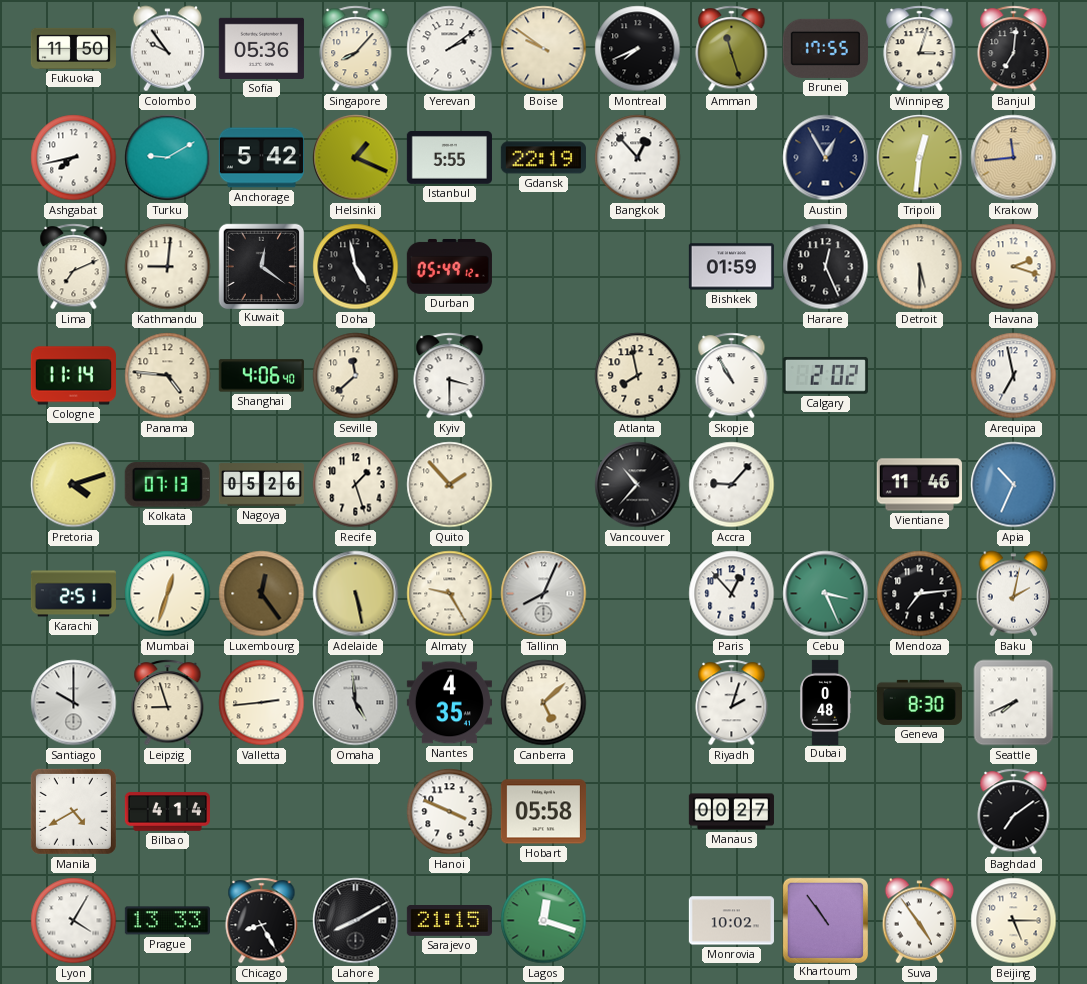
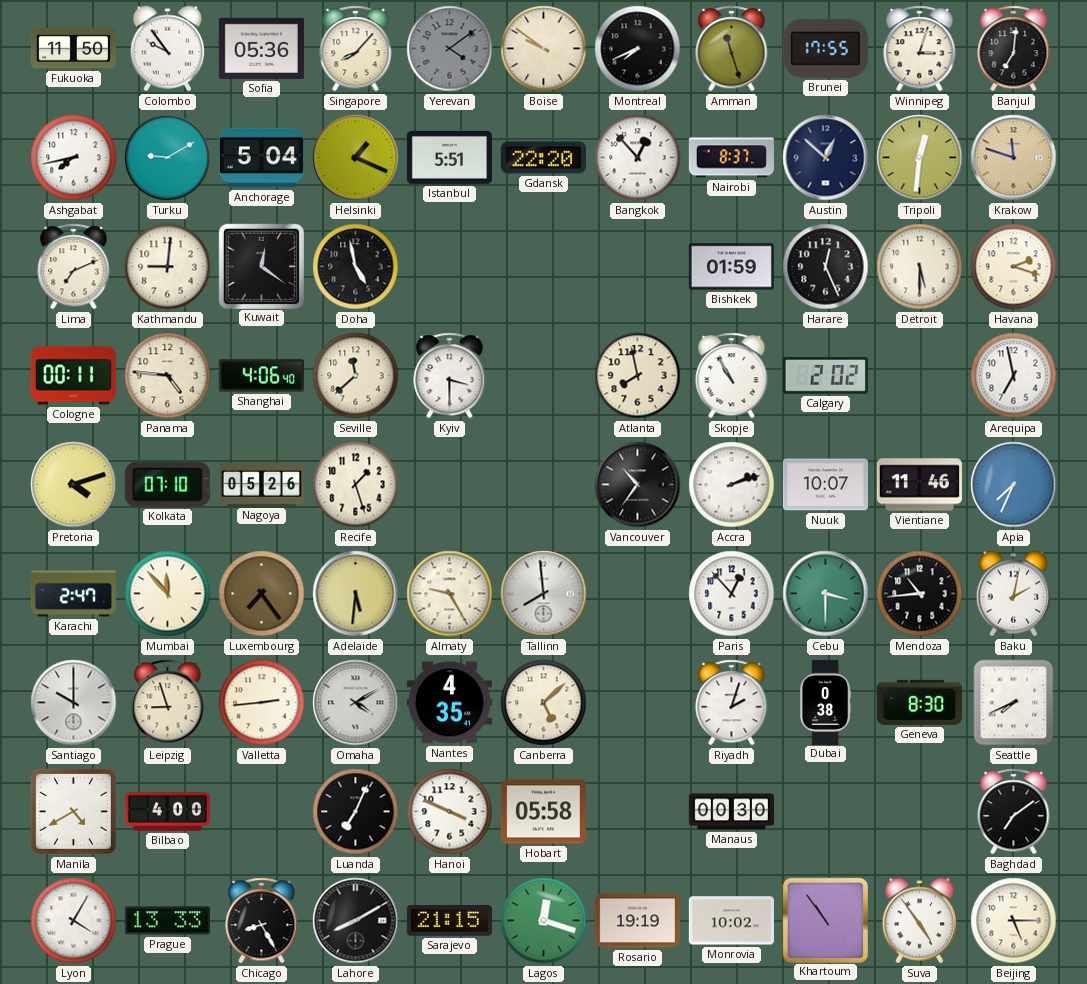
Yerevan: 2:09 -> 4:09 (450, 49)
Yerevan dial: white -> grey (450, 49)
Anchorage: 5:42 -> 5:04 (261, 158)
Istanbul: 5:55 -> 5:51 (449, 158)
Gdansk: 22:19 -> 22:20 (543, 158)
Nairobi: none -> 8:37 (731, 158)
Austin: 12:55 -> 12:52 (826, 158)
Krakow: 11:44 -> 11:48 (1014, 158)
Durban: 05:49 -> none (449, 266)
Cologne: 11:14 -> 00:11 (73, 376)
Kolkata: 07:13 -> 07:10 (167, 485)
Quito: 1:53 -> none (450, 485)
Vancouver: 10:37 -> 10:36 (638, 485)
Accra: 9:07 -> 2:12 (732, 485)
Nuuk: none -> 10:07 (825, 485)
Apia: 10:34 -> 7:34 (1014, 485)
Karachi: 2:51 -> 2:47 (73, 594)
Mumbai: 12:33 -> 11:53 (168, 594)
Luxembourg: 12:24 -> 7:24 (262, 594)
Adelaide: 5:28 -> 5:31 (356, 594)
Tallinn: 8:04 -> 7:59 (544, 594)
Cebu: 3:26 -> 3:30 (826, 594)
Mendoza: 7:14 -> 10:44 (920, 594)
Omaha: 4:59 -> 4:10 (356, 703)
Dubai: 0:48 -> 0:38 (826, 702)
Bilbao: 4:14 -> 4:00 (167, 812)
Luanda: none -> 7:04 (356, 812)
Manaus: 00:27 -> 00:30 (731, 812)
Rosario: none -> 19:19 (637, 921)
